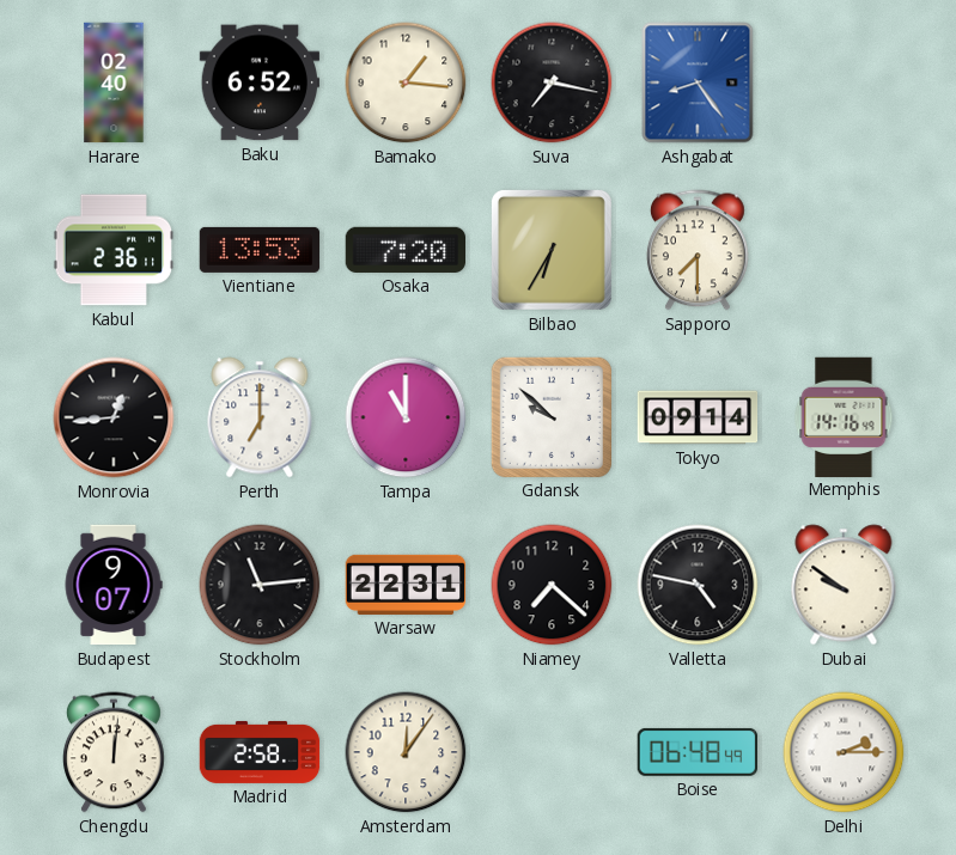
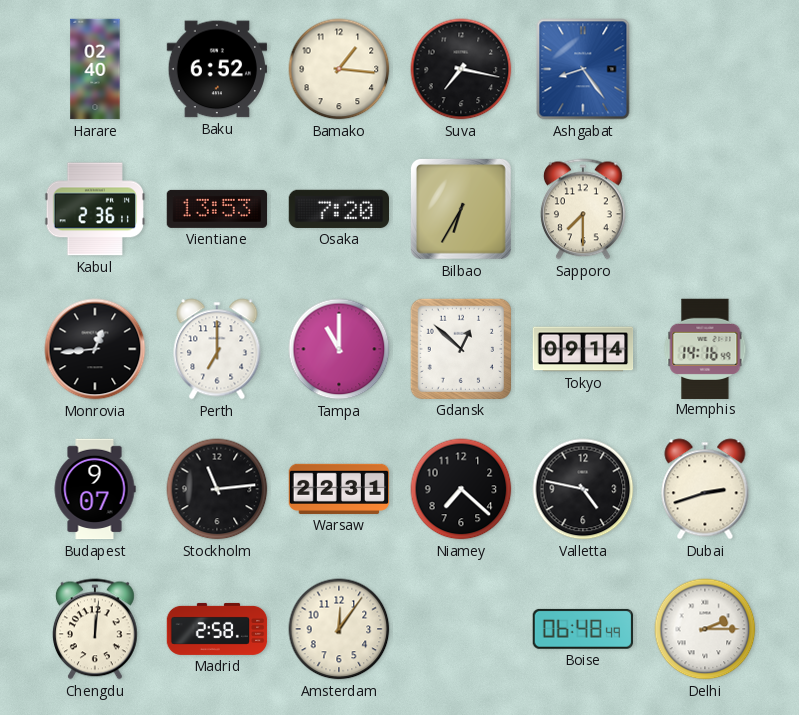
Gdansk: 9:52 -> 12:52 (460, 348)
Dubai: 9:51 -> 2:42 (705, 489)
